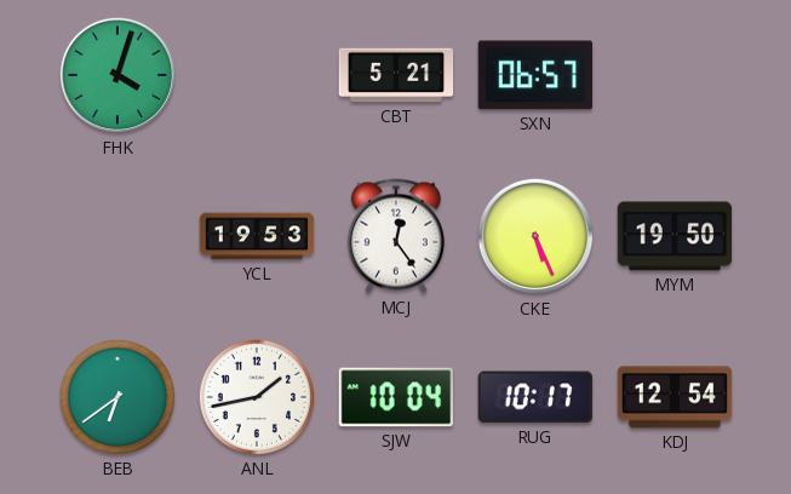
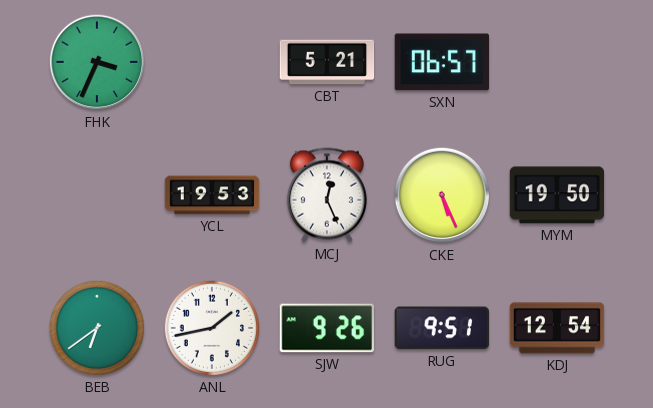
FHK: 4:03 -> 3:34 (97, 62)
MCJ: 12:24 -> 12:26 (327, 195)
SJW: 10:04 -> 9:26 (327, 328)
RUG: 10:17 -> 9:51 (441, 328)
